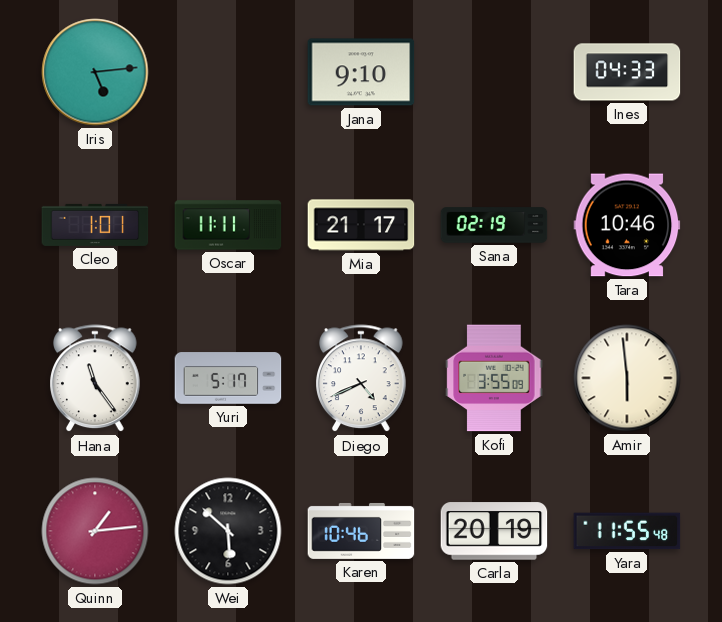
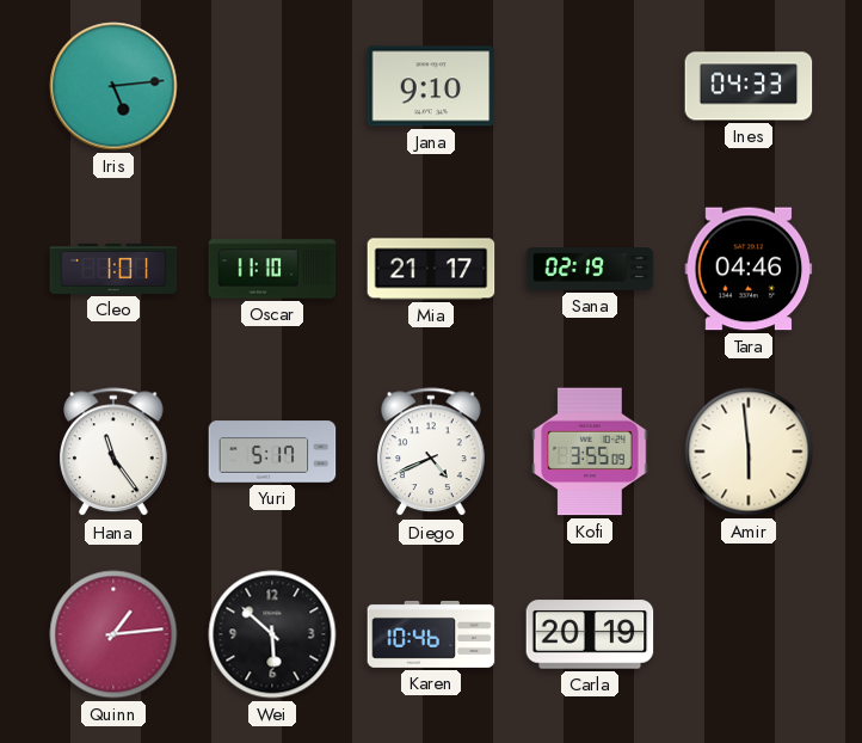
Oscar: 11:11 -> 11:10 (272, 269)
Tara: 10:46 -> 04:46 (749, 269)
Yara: 11:55 -> none (627, 531)
